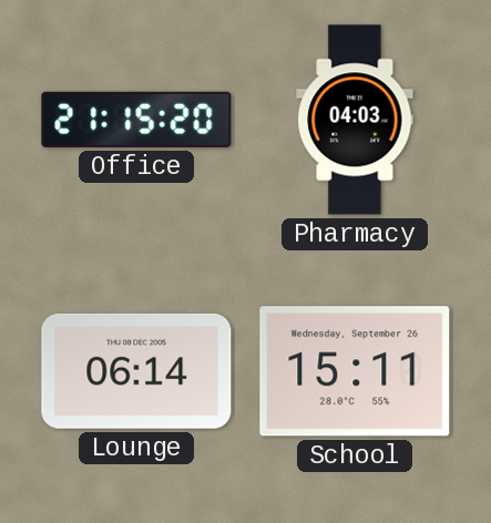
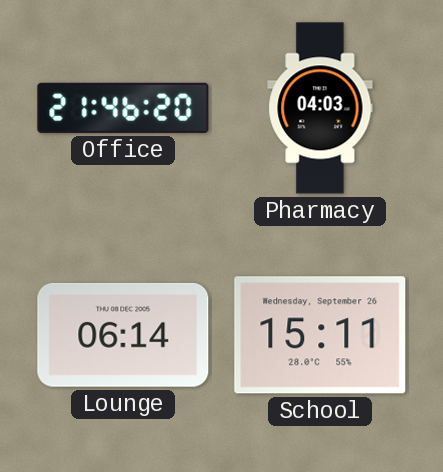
Office: 21:15 -> 21:46 (123, 108)
